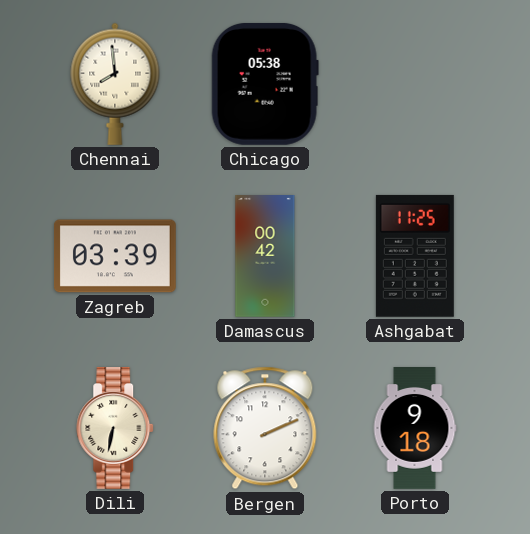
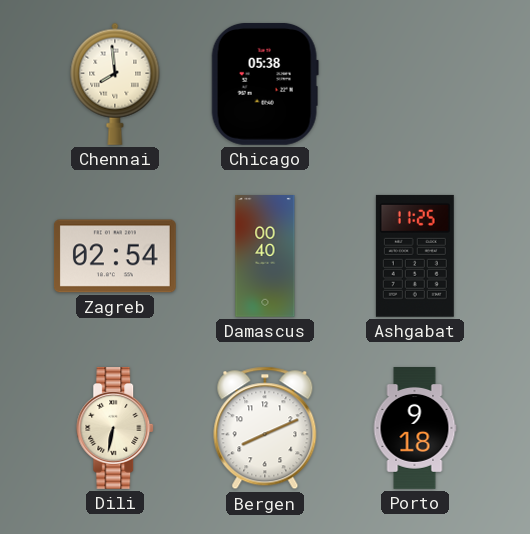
Zagreb: 03:39 -> 02:54 (115, 256)
Damascus: 00:42 -> 00:40 (265, 257)
Bergen: 2:11 -> 8:11 (265, 428)
